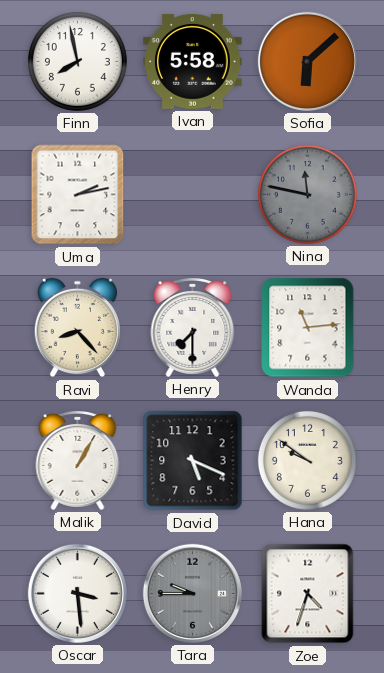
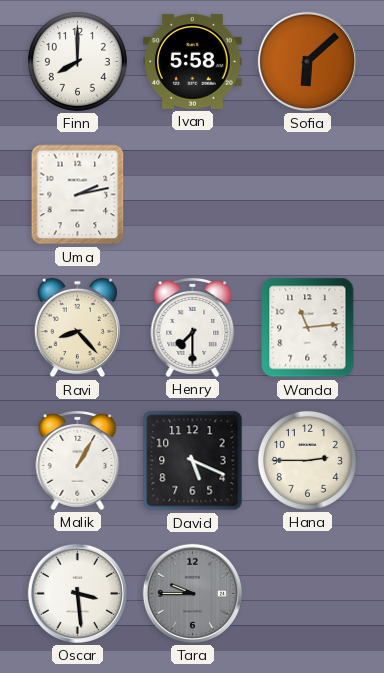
Finn: 7:58 -> 8:00 (77, 61)
Nina: 11:47 -> none (307, 194)
Hana: 9:51 -> 2:45 (307, 460)
Zoe: 4:33 -> none (308, 594)
